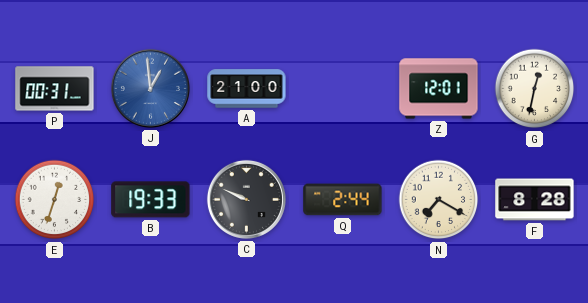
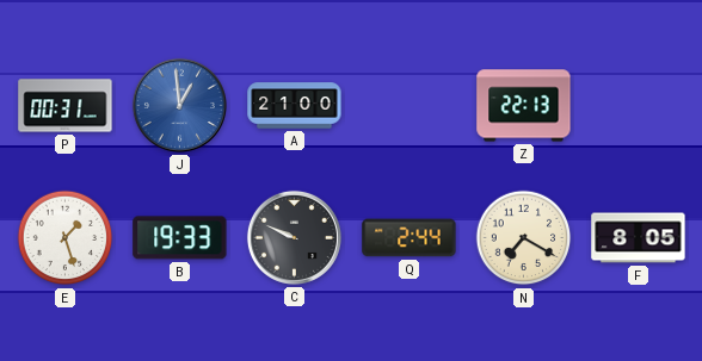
Z: 12:01 -> 22:13 (524, 106)
G: 12:32 -> none (535, 89)
E: 12:33 -> 1:27 (66, 238)
F: 8:28 -> 8:05 (639, 238)
